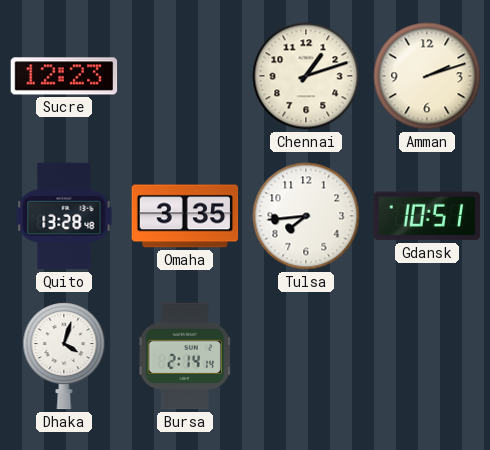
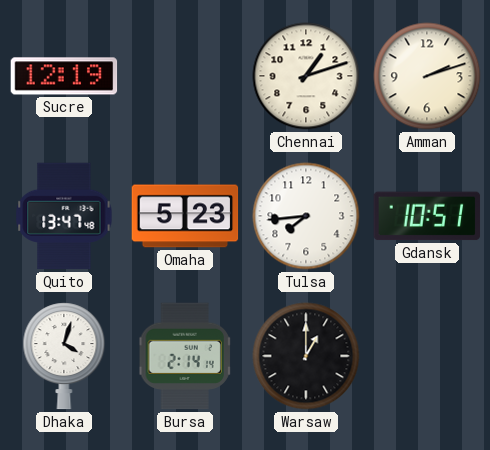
Sucre: 12:23 -> 12:19 (64, 76)
Quito: 13:28 -> 13:47 (64, 216)
Omaha: 3:35 -> 5:23 (185, 216)
Warsaw: none -> 1:00 (306, 356)
